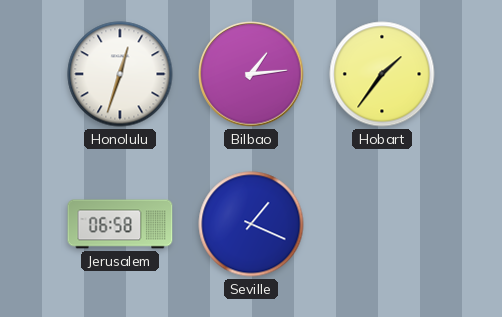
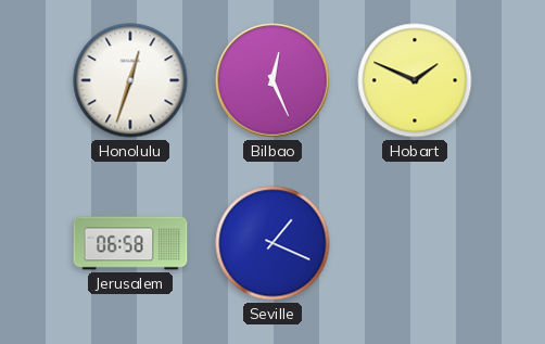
Bilbao: 1:14 -> 12:26 (272, 80)
Hobart: 1:36 -> 1:49 (415, 80)
